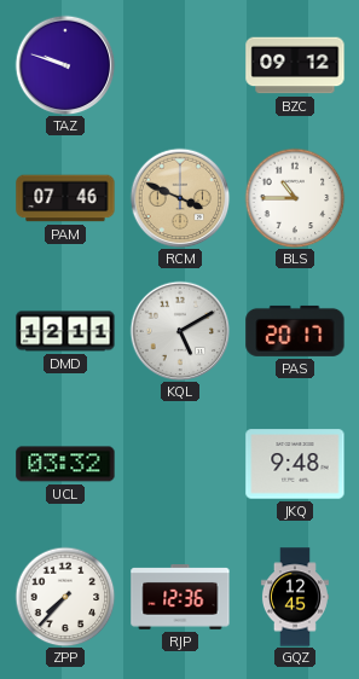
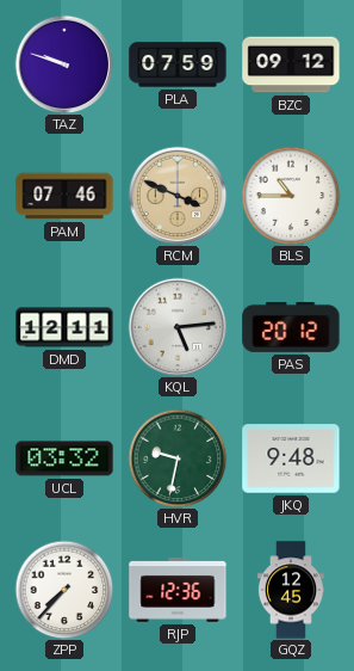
PLA: none -> 07:59 (178, 64)
KQL: 5:10 -> 5:14 (178, 327)
PAS: 20:17 -> 20:12 (291, 327)
HVR: none -> 9:32 (178, 458)
